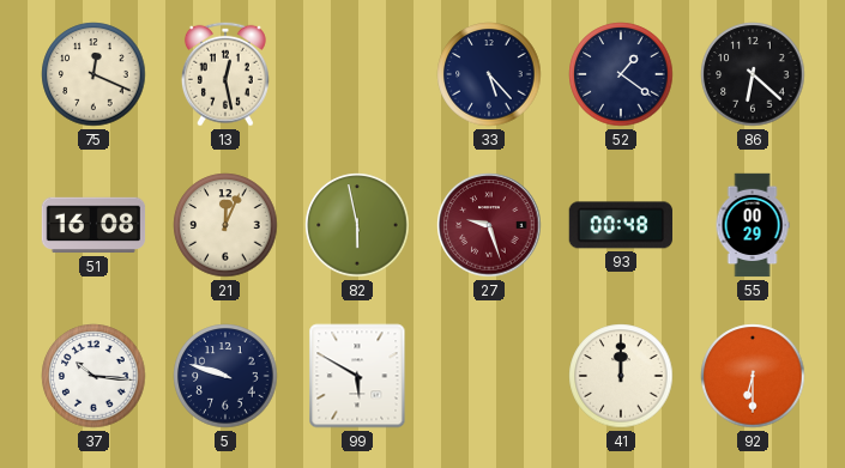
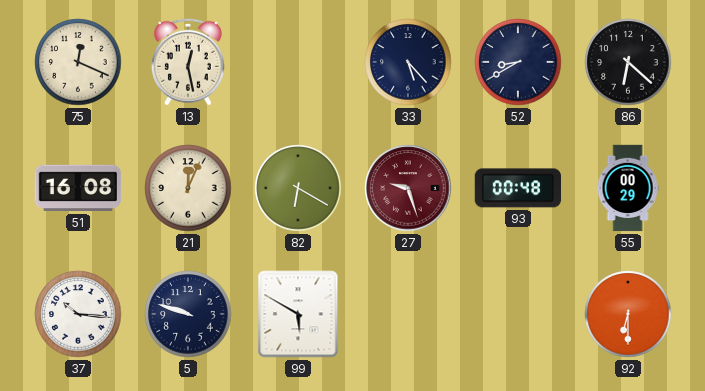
52: 1:21 -> 8:40 (518, 62)
82: 5:58 -> 6:20 (298, 188)
41: 12:00 -> none (621, 376)
